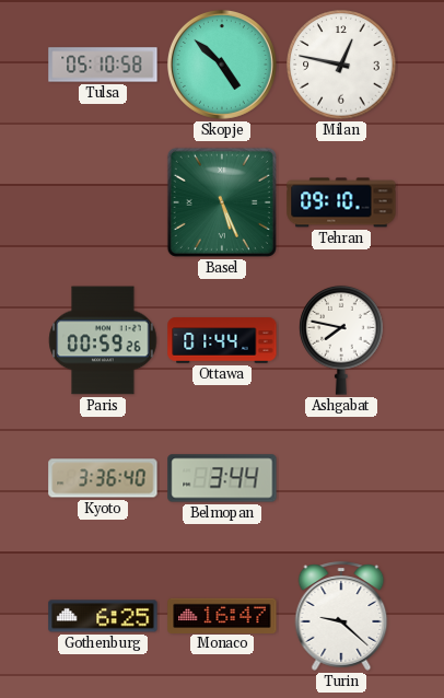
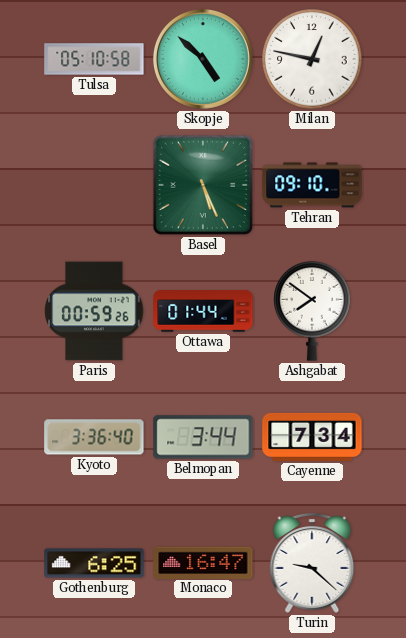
Ashgabat: 7:47 -> 7:51 (312, 311)
Cayenne: none -> 7:34 (312, 437)
